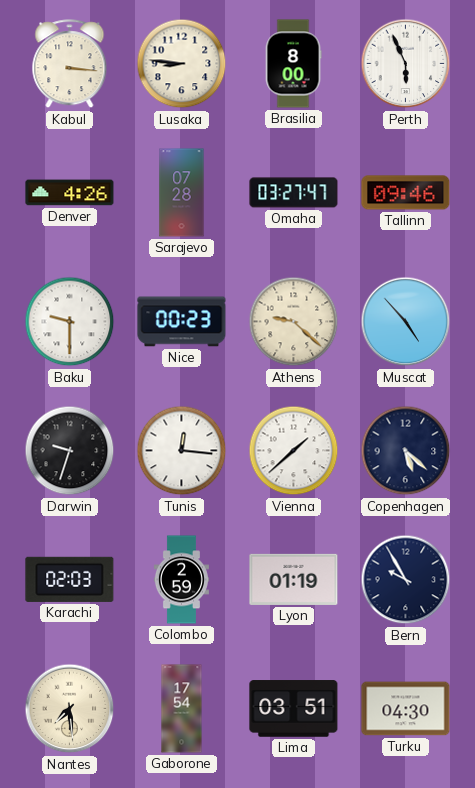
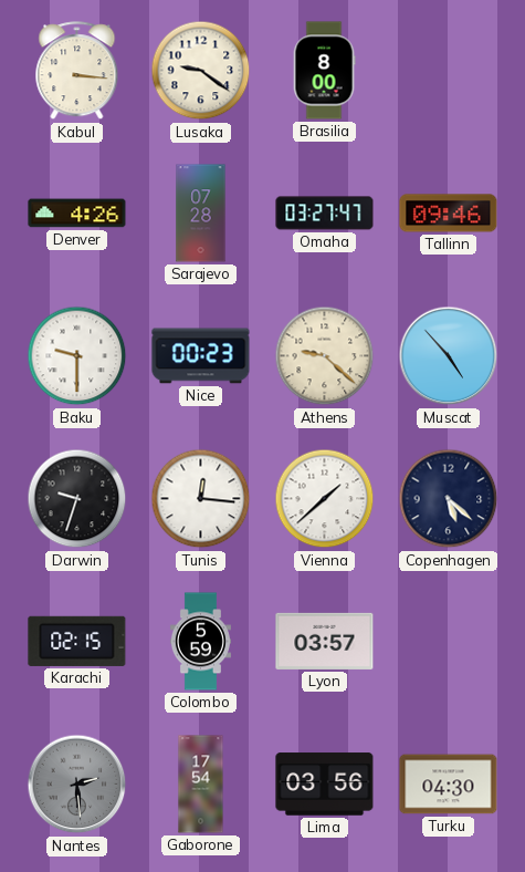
Lusaka: 8:46 -> 9:21 (201, 71)
Perth: 5:56 -> none (406, 64)
Karachi: 02:03 -> 02:15 (77, 641)
Colombo: 2:59 -> 5:59 (200, 642)
Lyon: 01:19 -> 03:57 (325, 641)
Bern: 9:55 -> none (406, 580)
Nantes: 7:29 -> 2:29 (77, 785)
Nantes dial: cream -> grey (77, 785)
Lima: 03:51 -> 03:56 (325, 785)
